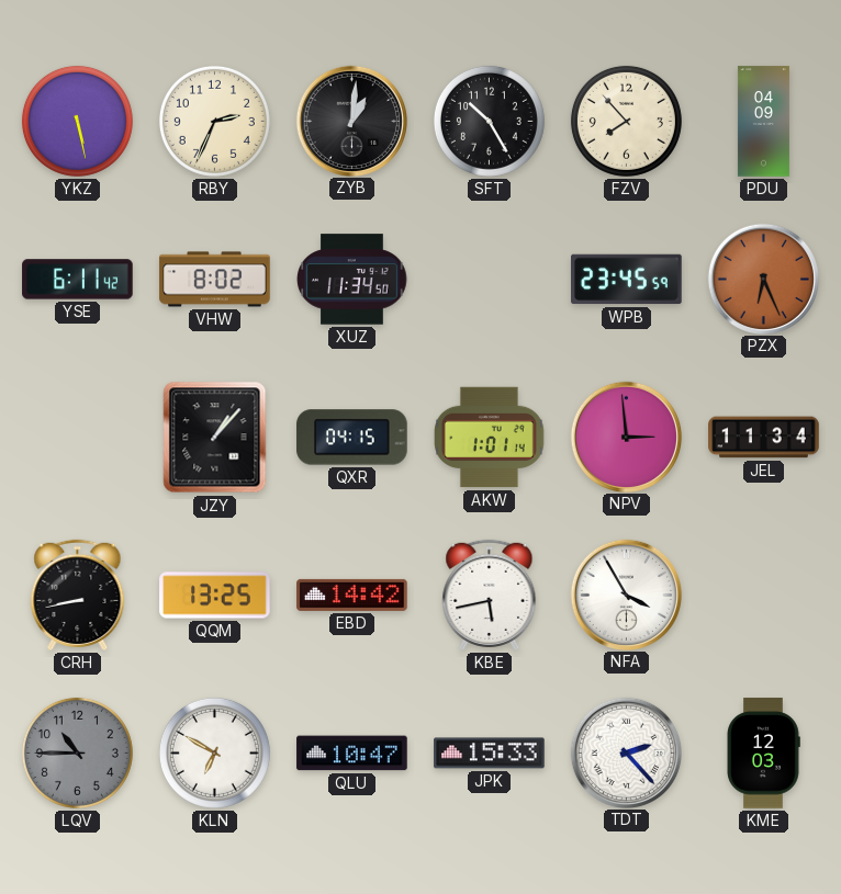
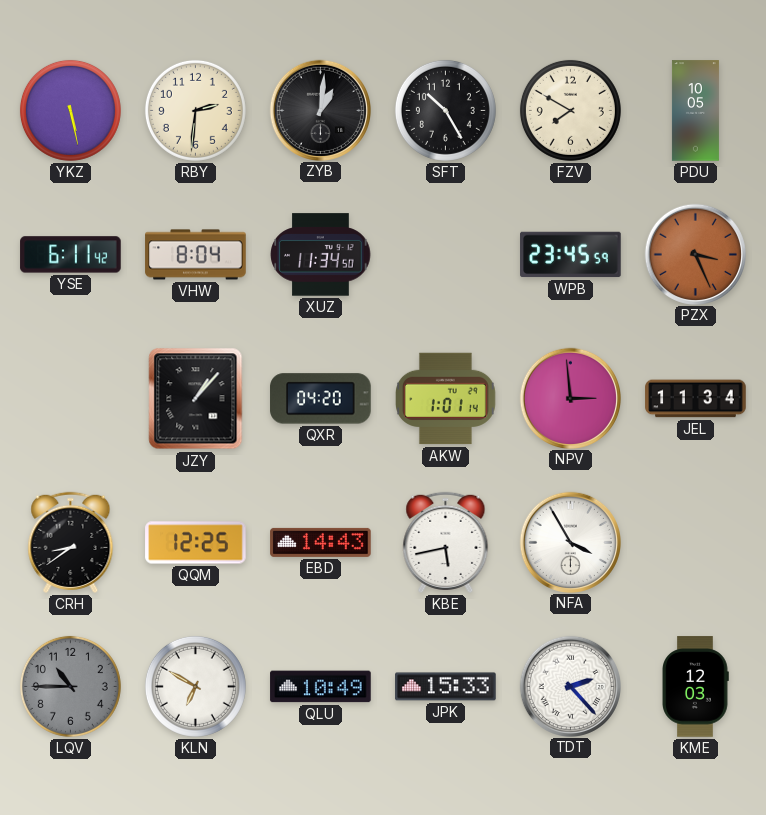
RBY: 2:34 -> 2:31 (195, 110)
FZV: 7:53 -> 7:50 (570, 110)
PDU: 04:09 -> 10:05 (695, 111)
VHW: 8:02 -> 8:04 (196, 255)
PZX: 6:26 -> 3:26 (695, 254)
QXR: 04:15 -> 04:20 (321, 399)
CRH: 8:43 -> 8:39 (71, 542)
QQM: 13:25 -> 12:25 (196, 543)
EBD: 14:42 -> 14:43 (321, 542)
QLU: 10:47 -> 10:49 (321, 687)
